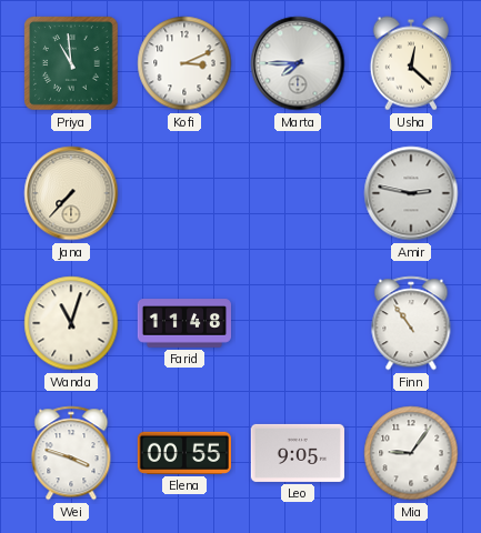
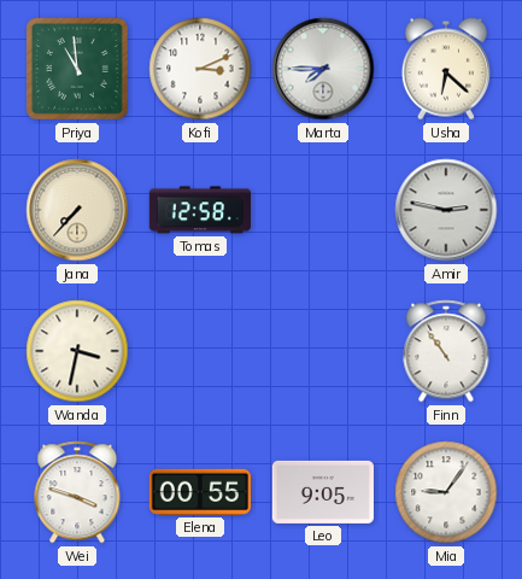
Usha: 12:22 -> 6:22 (446, 69)
Tomas: none -> 12:58 (200, 210)
Wanda: 11:03 -> 3:32 (77, 351)
Farid: 11:48 -> none (183, 323)
